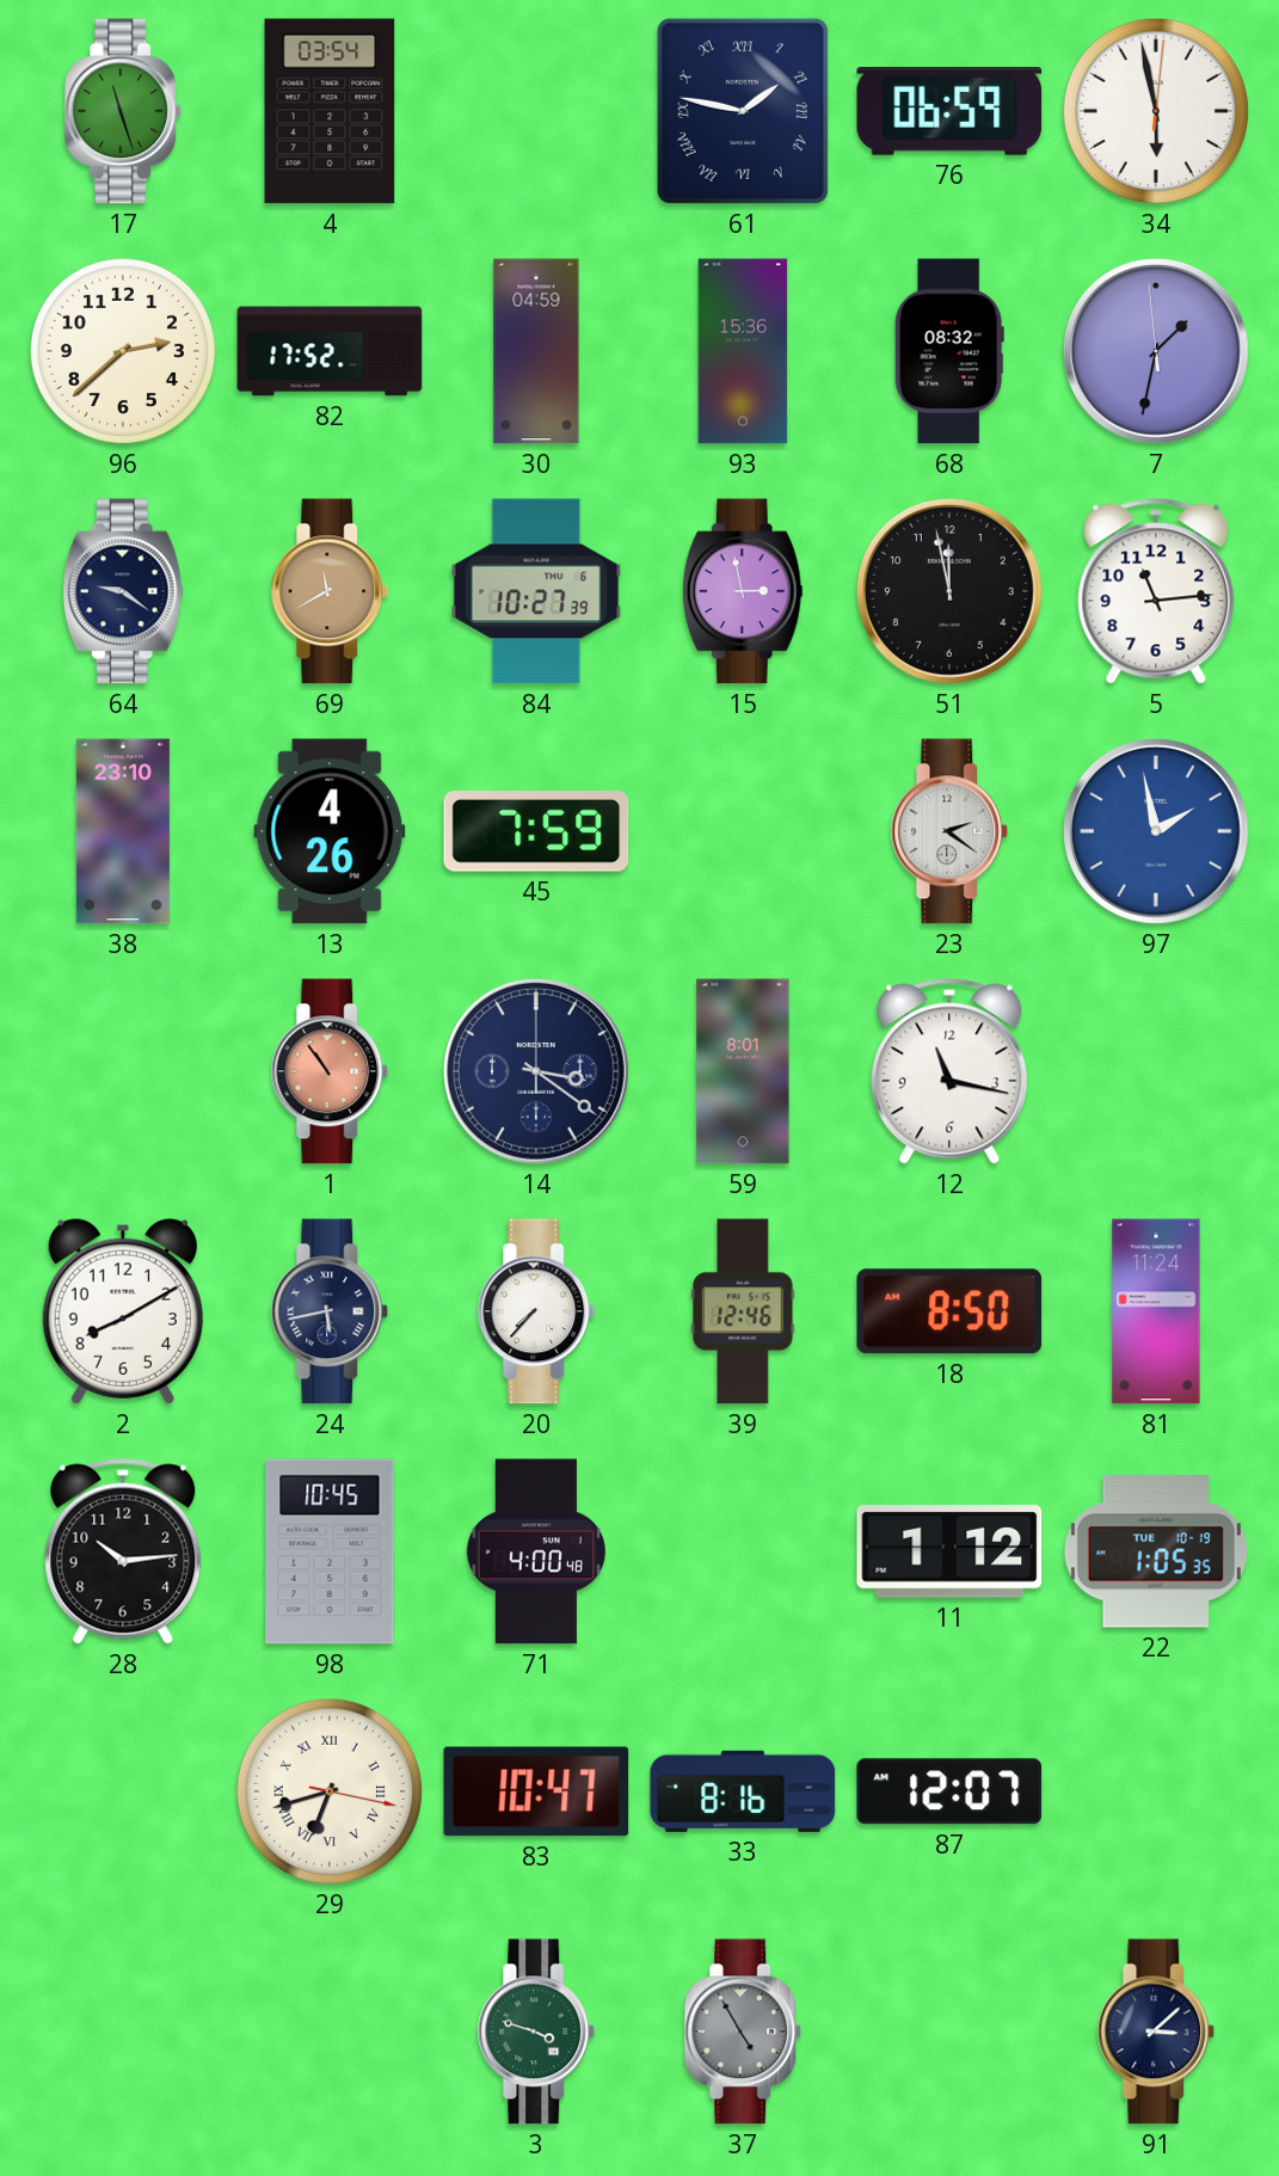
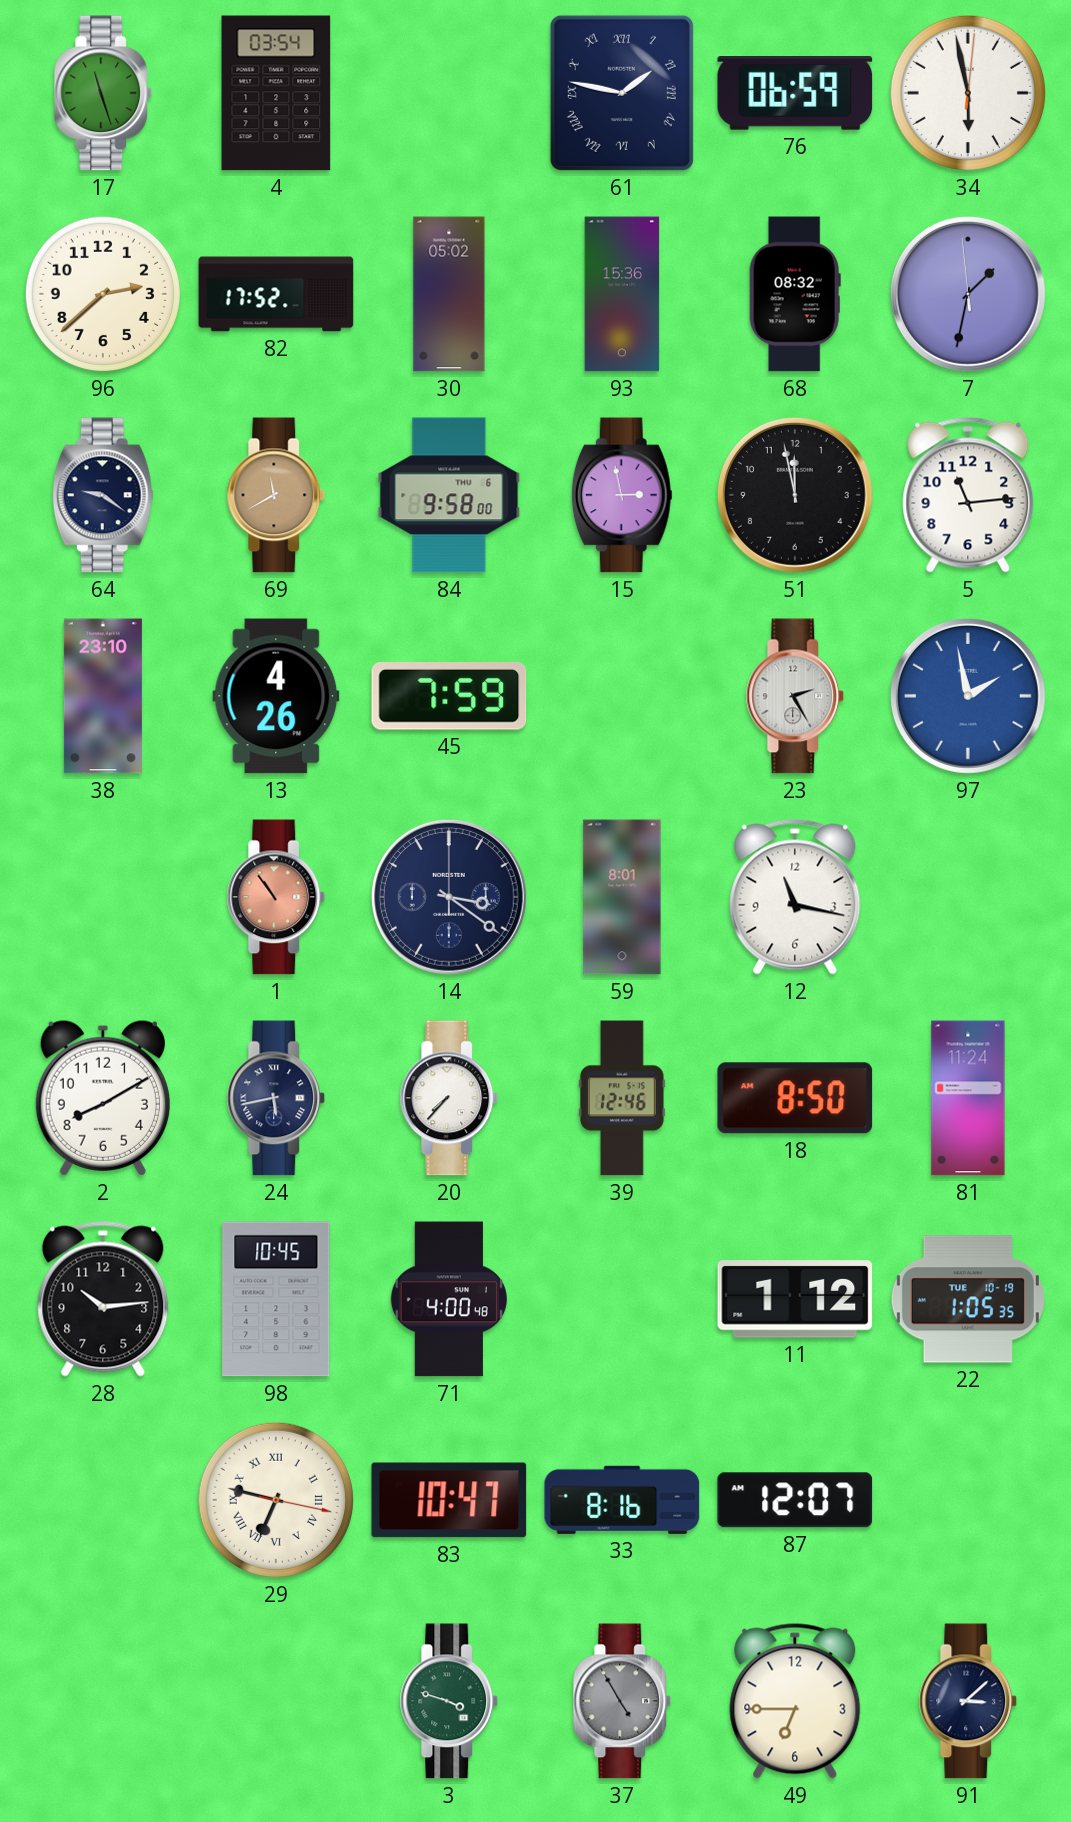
30: 04:59 -> 05:02 (449, 294)
84: 10:27 -> 9:58 (449, 495)
23: 2:21 -> 2:25 (795, 696)
29: 6:42 -> 6:47 (276, 1500)
49: none -> 6:45 (795, 1701)
